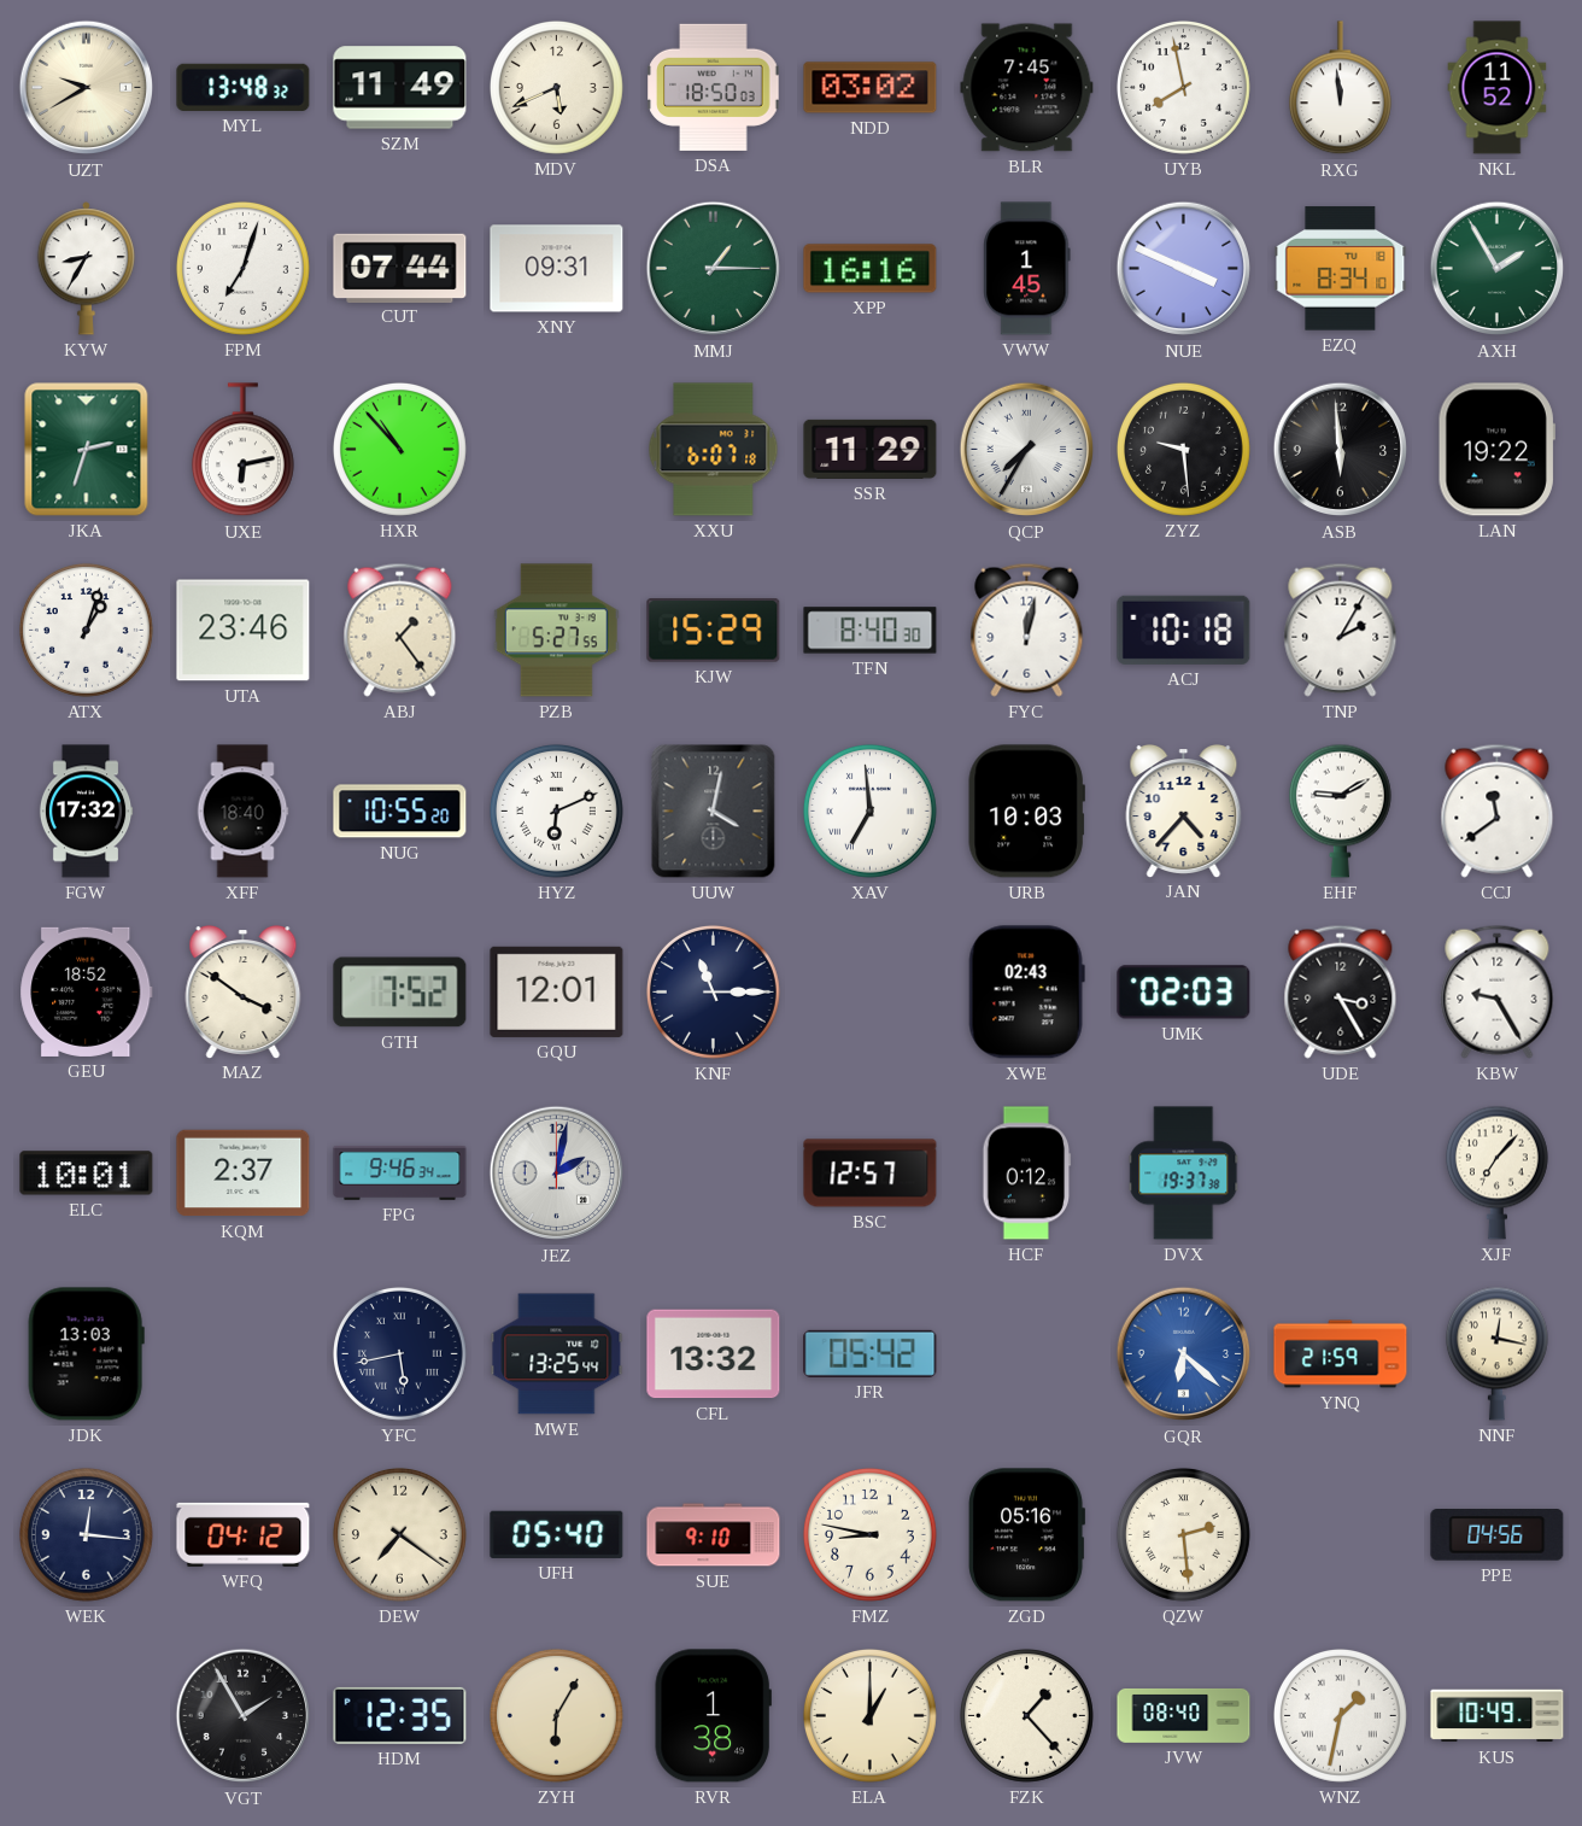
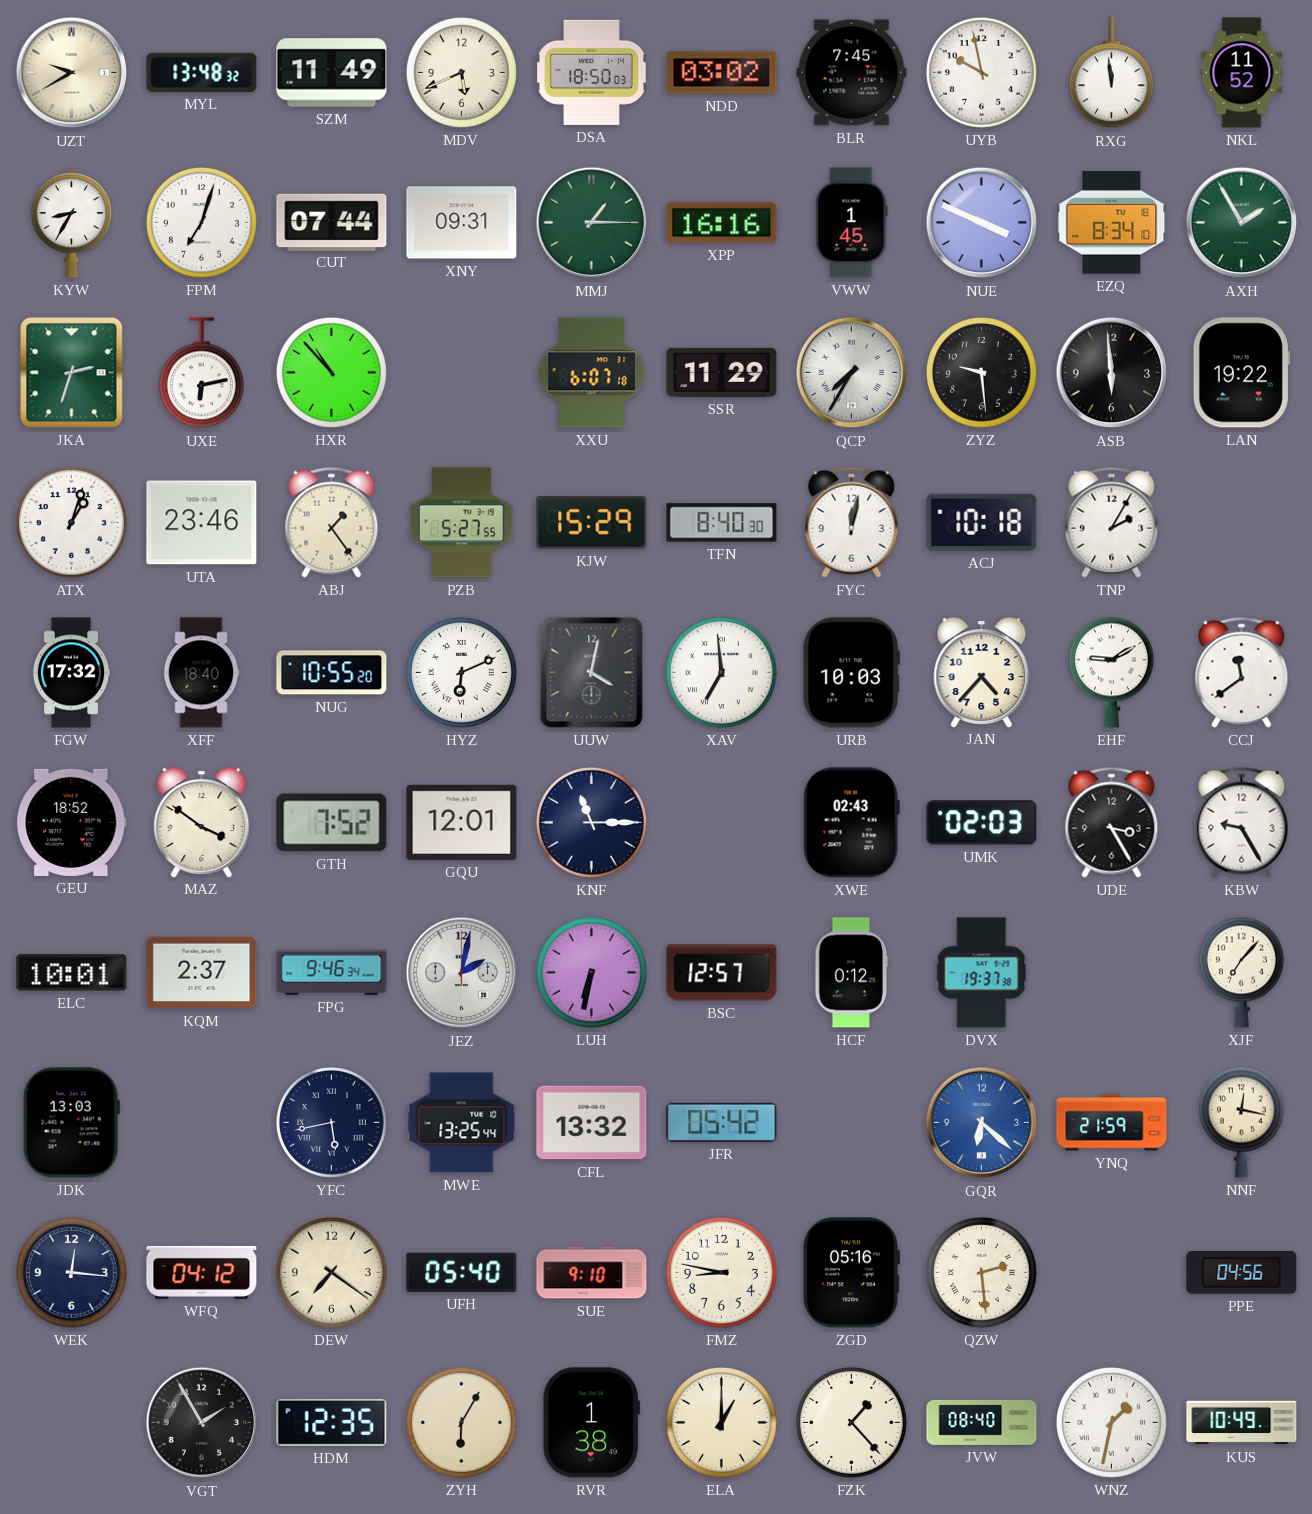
UYB: 7:58 -> 9:58 (981, 72)
LUH: none -> 6:32 (591, 972)
